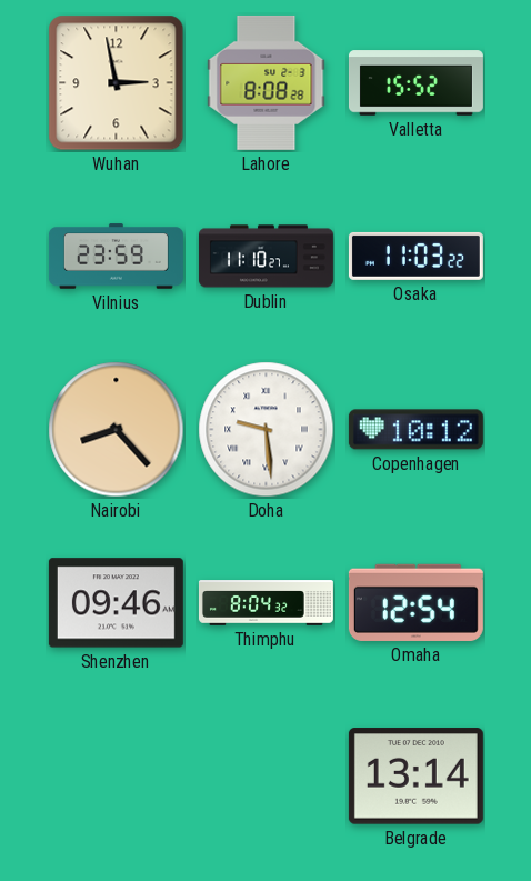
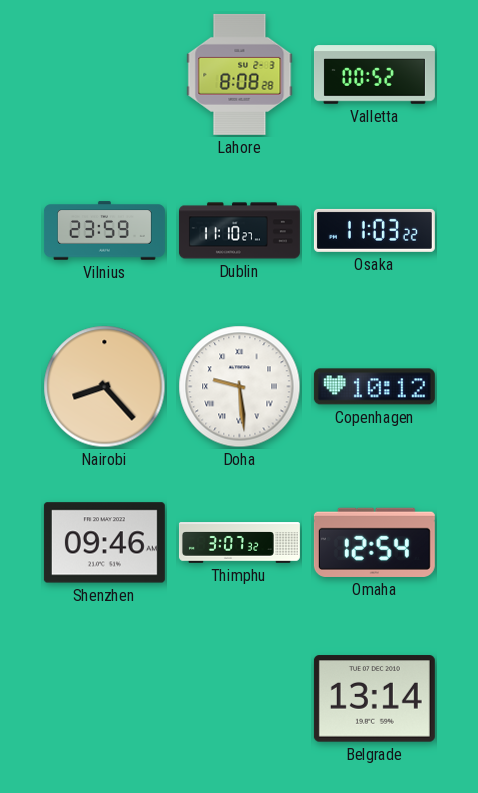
Wuhan: 2:58 -> none (117, 83)
Valletta: 15:52 -> 00:52 (374, 75)
Thimphu: 8:04 -> 3:07 (239, 543)
